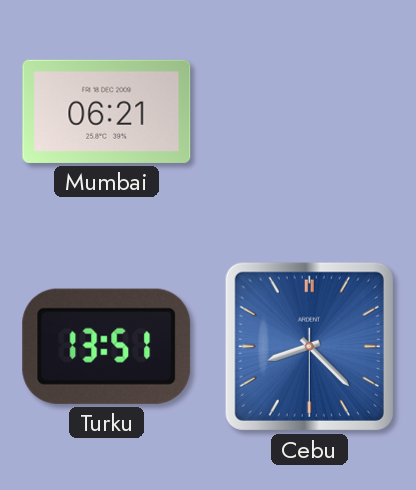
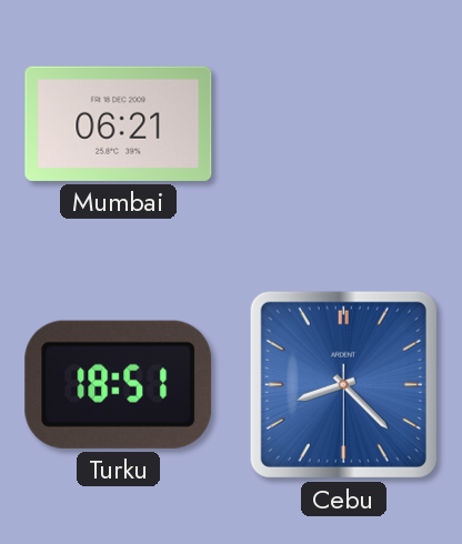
Turku: 13:51 -> 18:51 (119, 384)
